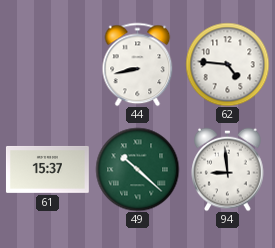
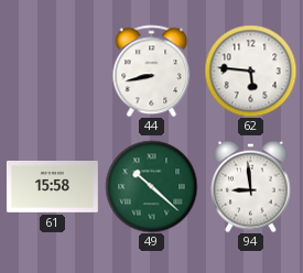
62: 4:46 -> 5:46 (250, 70)
61: 15:37 -> 15:58 (52, 187)
